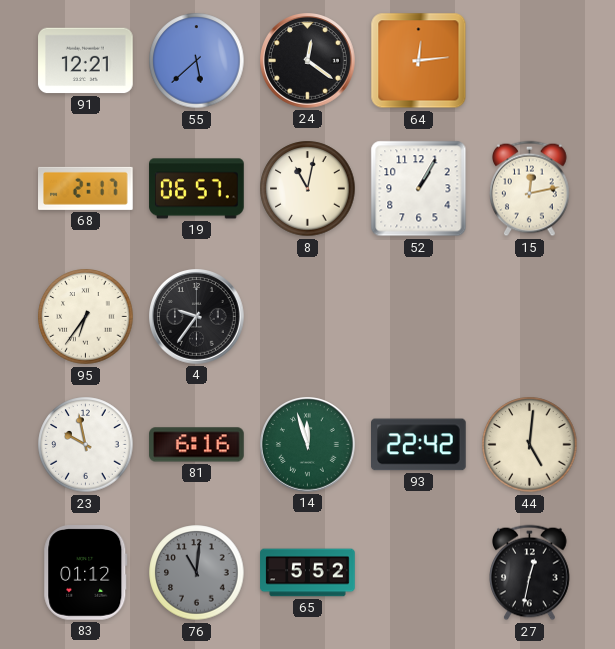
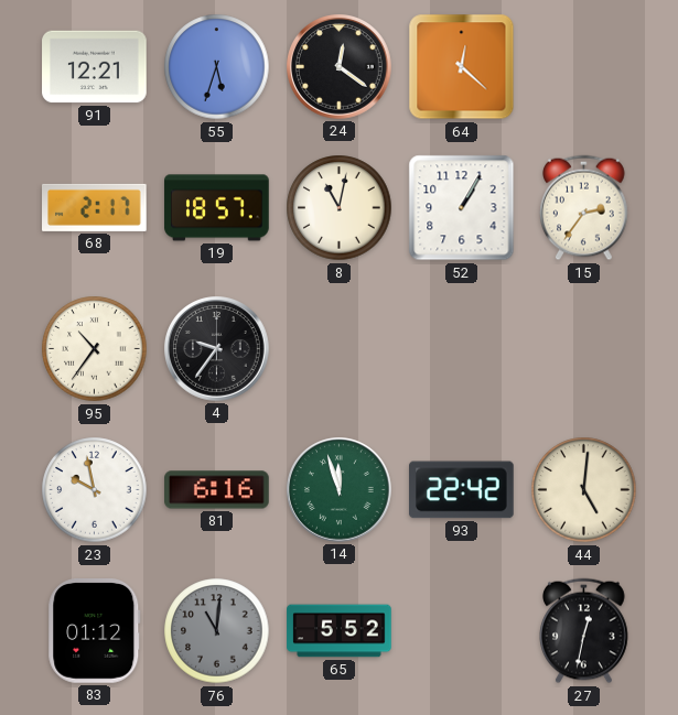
55: 5:38 -> 5:33 (217, 67)
64: 12:14 -> 12:22 (462, 67)
19: 06:57 -> 18:57 (217, 208)
15: 12:13 -> 2:36 (584, 208)
95: 6:36 -> 10:36 (95, 349)
